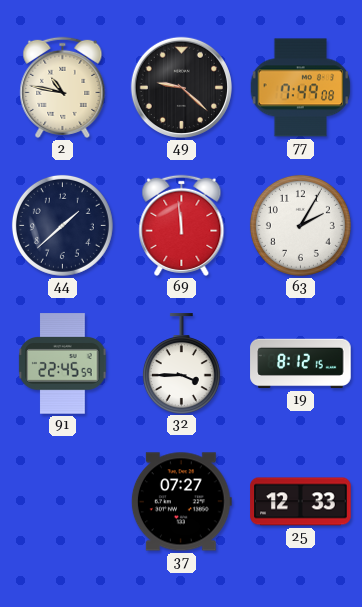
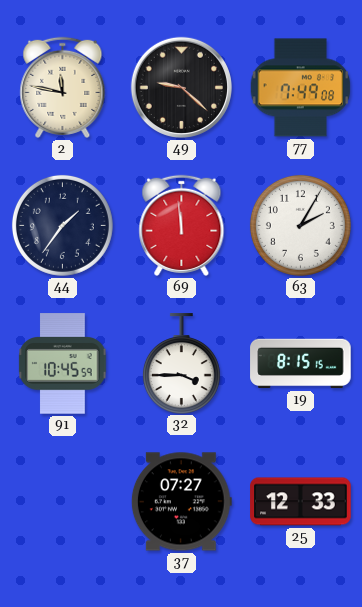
2: 10:47 -> 11:47 (63, 87)
44: 1:38 -> 1:36 (62, 225)
91: 22:45 -> 10:45 (63, 364)
19: 8:12 -> 8:15 (301, 364)
